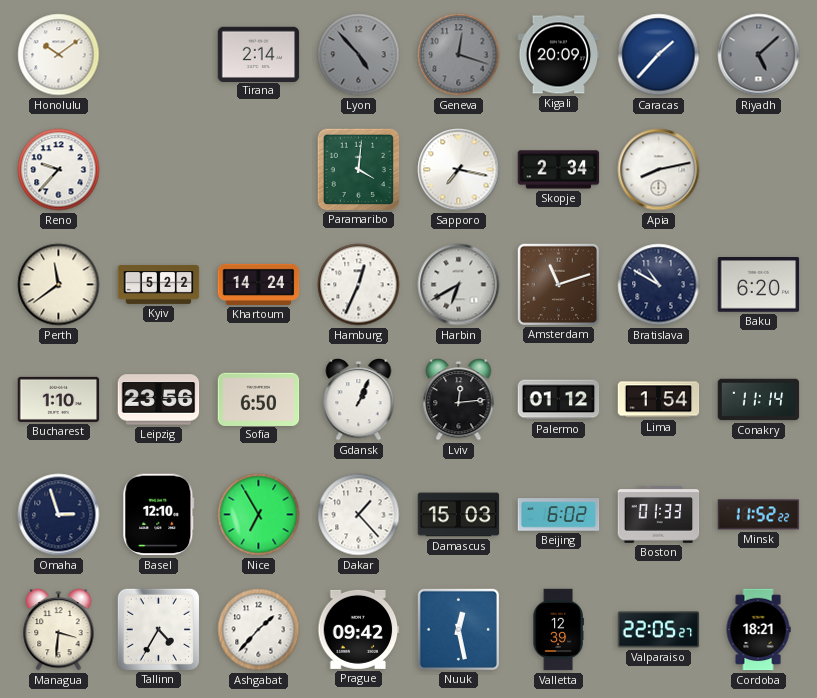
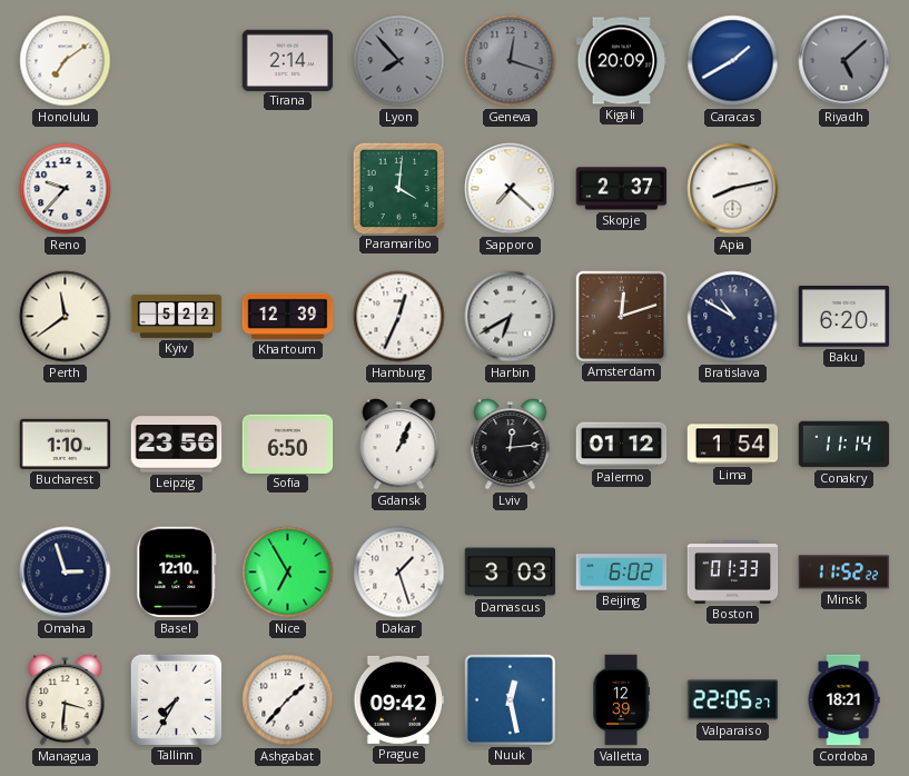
Honolulu: 10:09 -> 7:09 (66, 61)
Lyon: 4:53 -> 7:53 (399, 61)
Caracas: 1:37 -> 1:40 (733, 61)
Sapporo: 7:17 -> 7:22 (511, 189)
Skopje: 2:34 -> 2:37 (622, 189)
Khartoum: 14:24 -> 12:39 (288, 316)
Amsterdam: 11:12 -> 12:12 (621, 316)
Dakar: 1:23 -> 1:27 (399, 573)
Damascus: 15:03 -> 3:03 (511, 573)
Tallinn: 4:35 -> 7:35 (176, 699)
